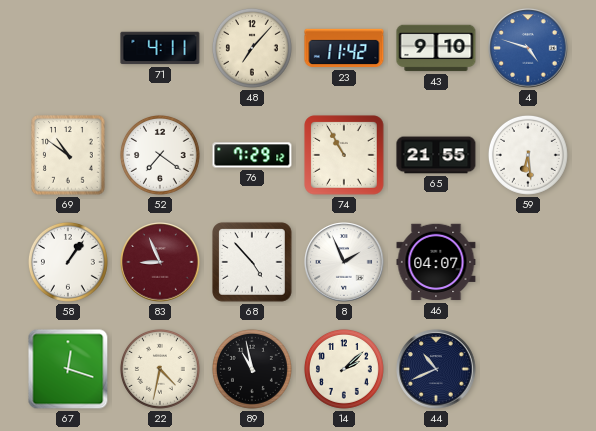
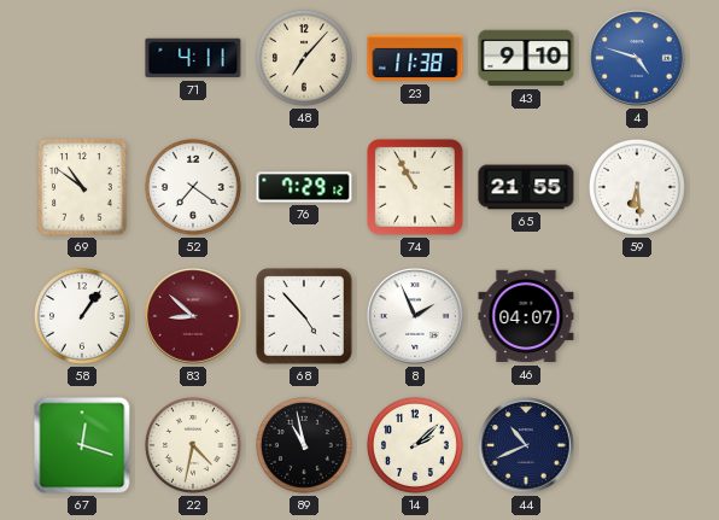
23: 11:42 -> 11:38 (415, 58)
83: 8:56 -> 8:52 (193, 316)
